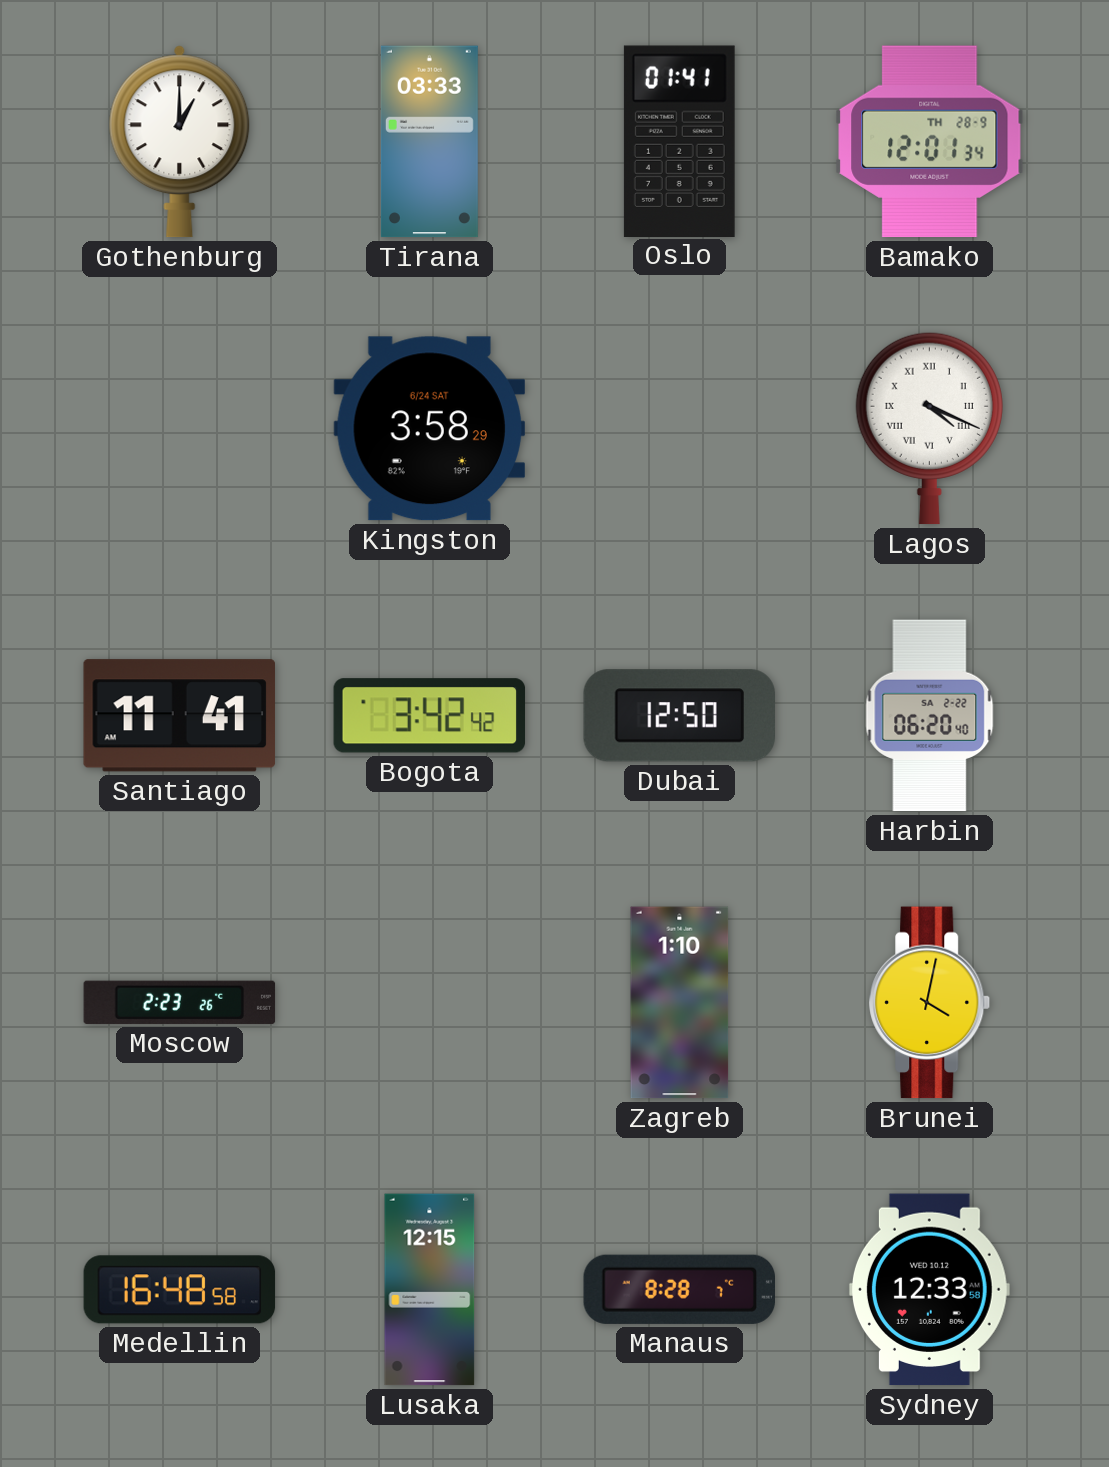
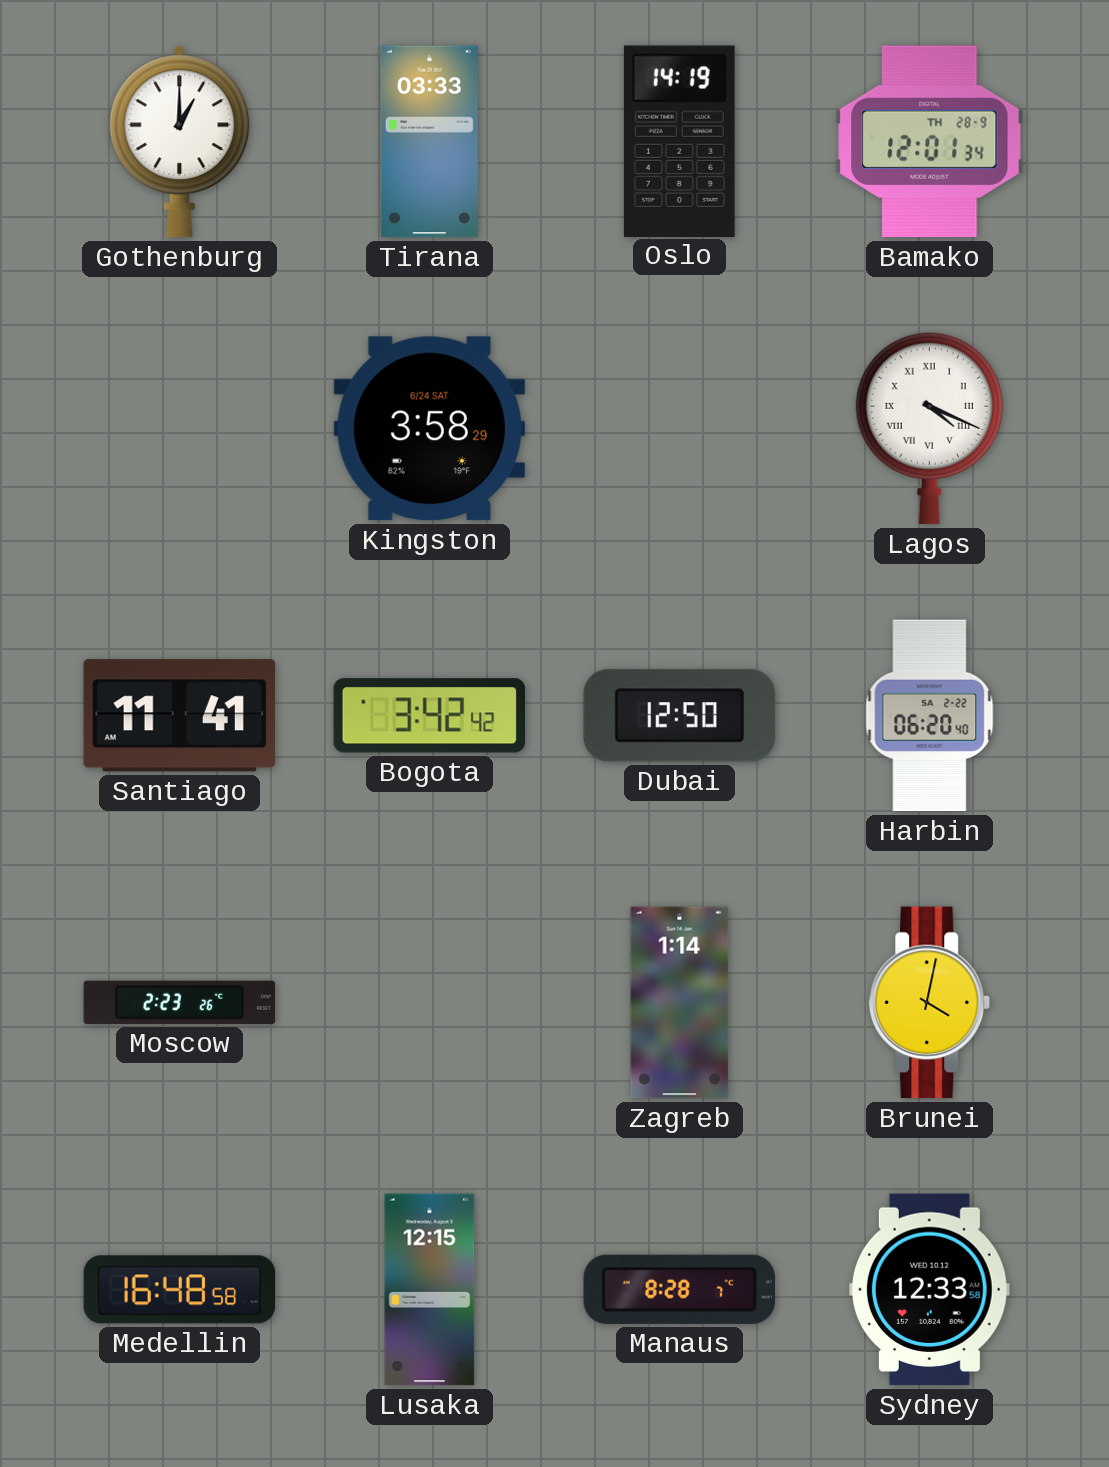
Oslo: 01:41 -> 14:19 (679, 141)
Zagreb: 1:10 -> 1:14 (680, 1003)
